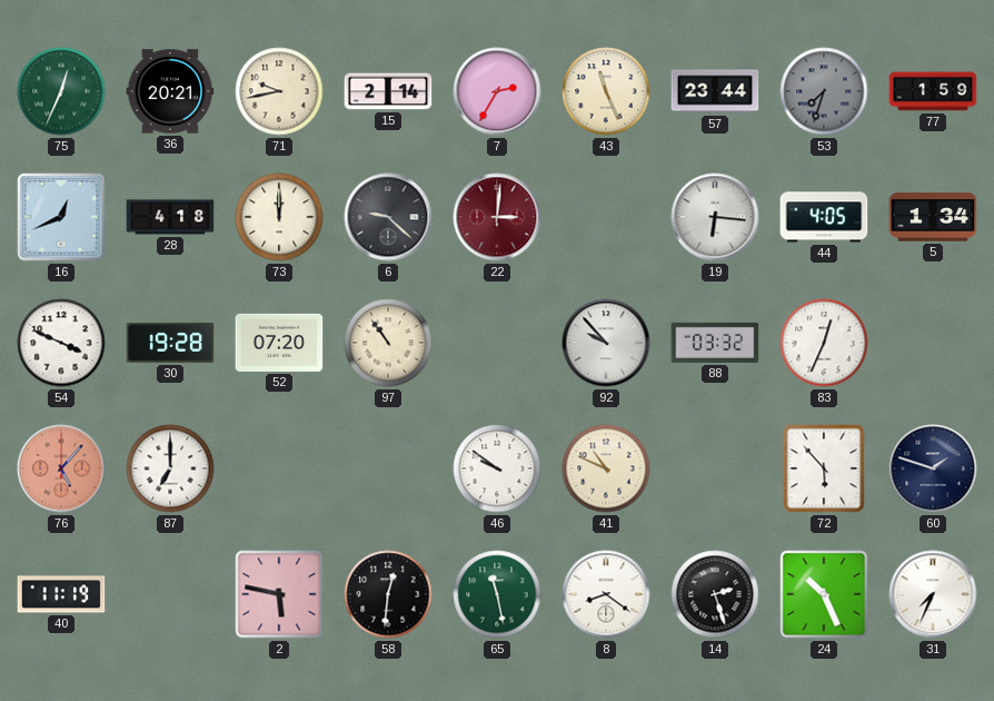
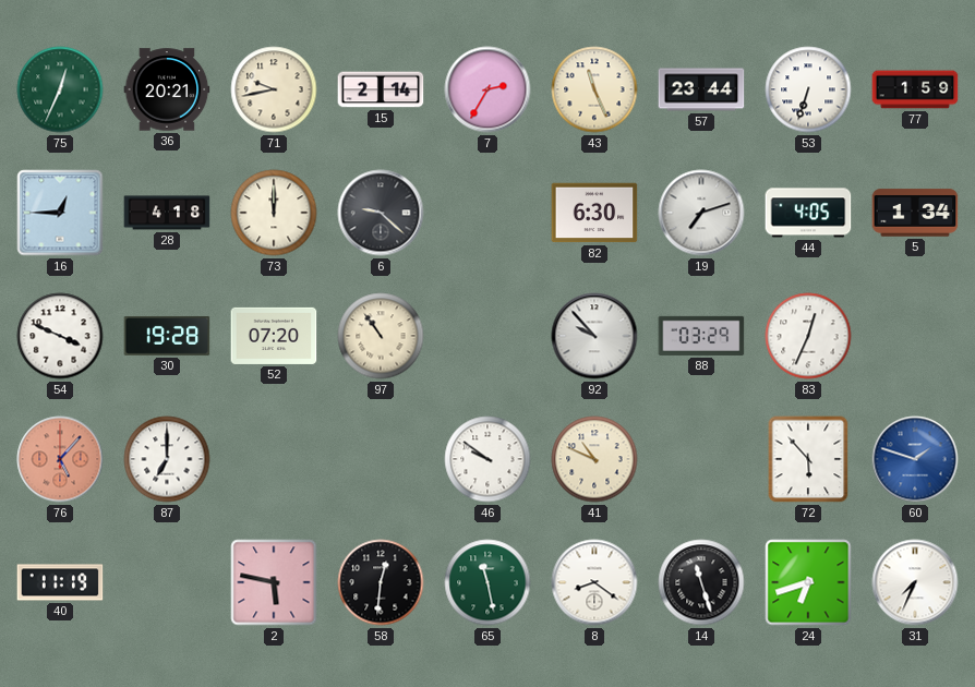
53: 7:33 -> 6:33 (808, 89)
53 dial: grey -> white (808, 89)
16: 12:41 -> 12:45 (60, 213)
22: 3:01 -> none (497, 217)
82: none -> 6:30 (594, 213)
19: 6:16 -> 7:12 (701, 213)
88: 03:32 -> 03:29 (701, 336)
60 dial: navy -> blue (915, 459)
14: 2:27 -> 11:27 (701, 582)
24: 10:26 -> 6:42 (808, 582)
